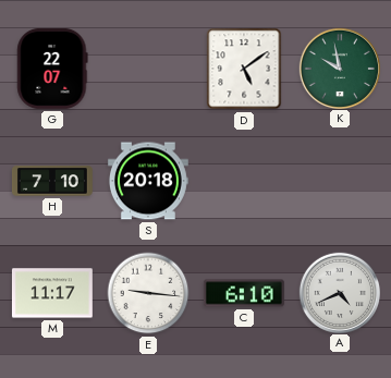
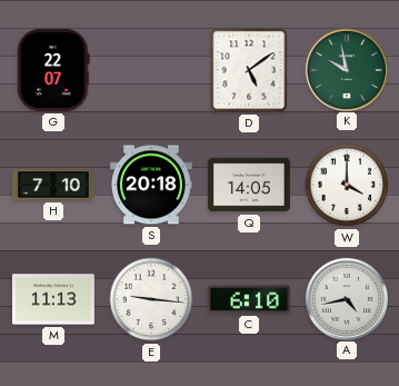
Q: none -> 14:05 (249, 185)
W: none -> 4:00 (347, 185)
M: 11:17 -> 11:13 (53, 299)
A: 4:41 -> 4:43 (346, 298)
